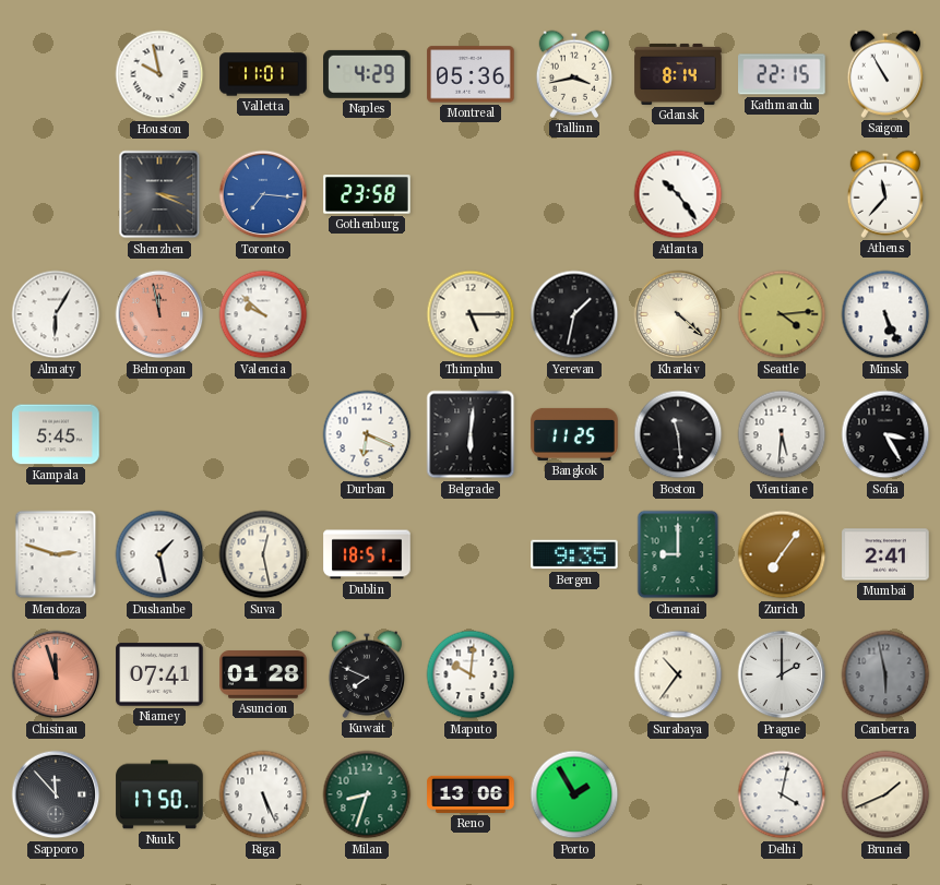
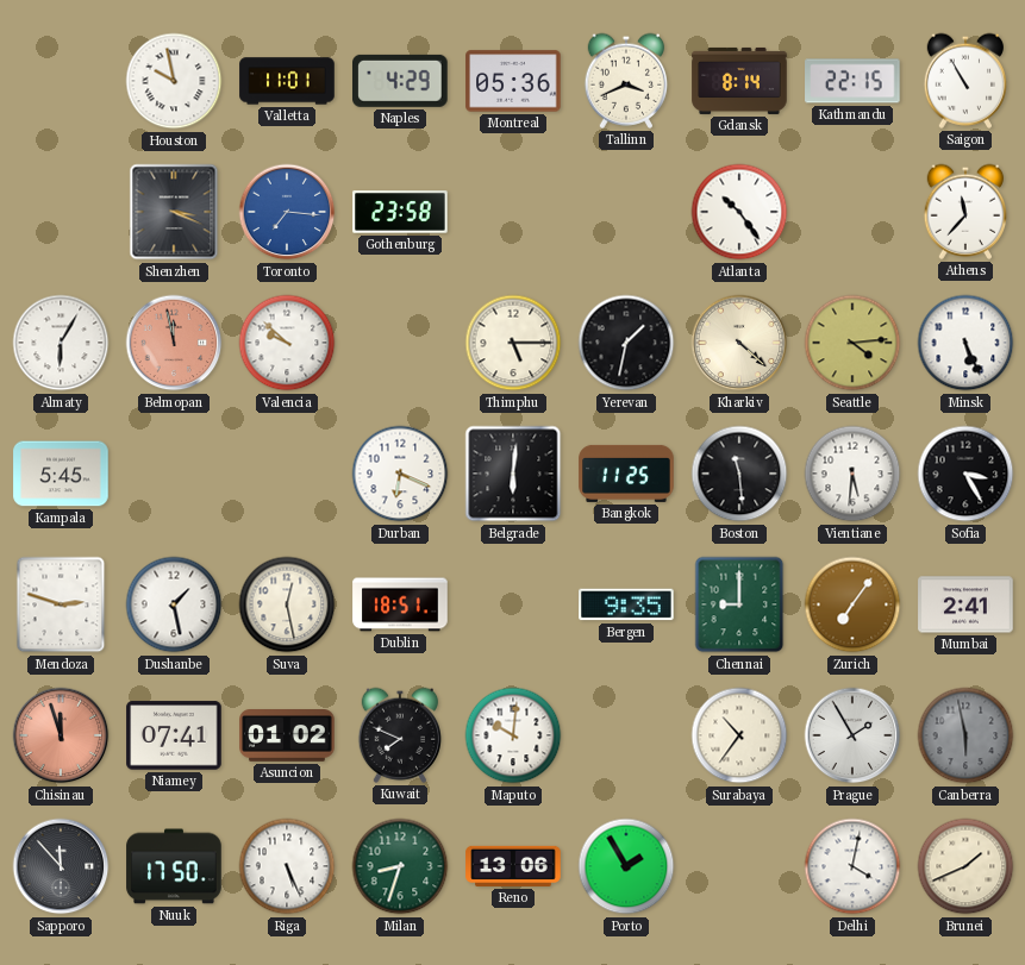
Tallinn: 3:43 -> 3:41 (626, 81)
Asuncion: 01:28 -> 01:02 (287, 735)
Prague: 2:00 -> 1:55 (852, 735)
